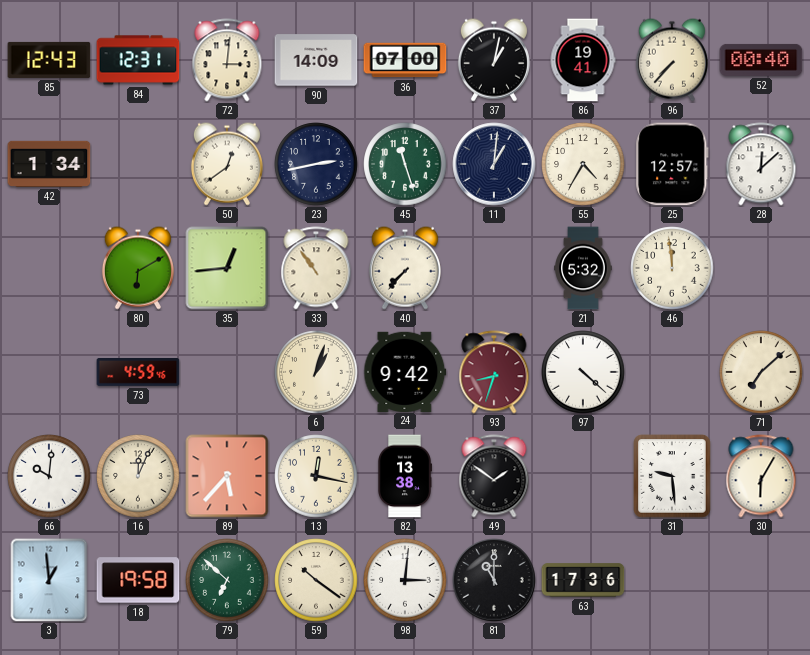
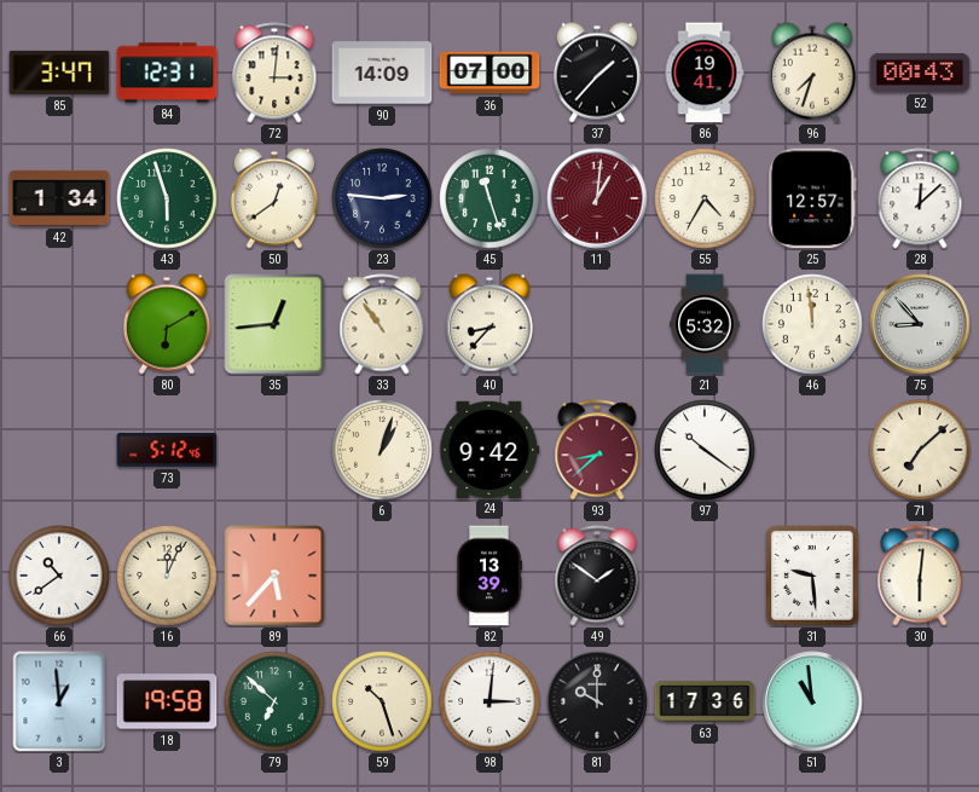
85: 12:43 -> 3:47 (59, 73)
37: 1:02 -> 1:37 (597, 73)
96: 7:37 -> 7:33 (812, 73)
52: 00:40 -> 00:43 (920, 73)
43: none -> 5:57 (167, 198)
23: 2:43 -> 2:46 (382, 198)
11 dial: navy -> burgundy (597, 198)
40: 7:37 -> 8:37 (489, 324)
75: none -> 8:53 (920, 324)
73: 4:59 -> 5:12 (167, 451)
93: 8:33 -> 8:38 (597, 450)
97: 4:22 -> 10:21 (705, 450)
66: 10:01 -> 10:39 (59, 576)
13: 12:17 -> none (316, 476)
82: 13:38 -> 13:39 (488, 576)
30: 6:05 -> 6:01 (920, 576)
59: 10:21 -> 10:27 (382, 701)
81: 11:00 -> 10:00 (597, 701)
51: none -> 10:59 (812, 701)
